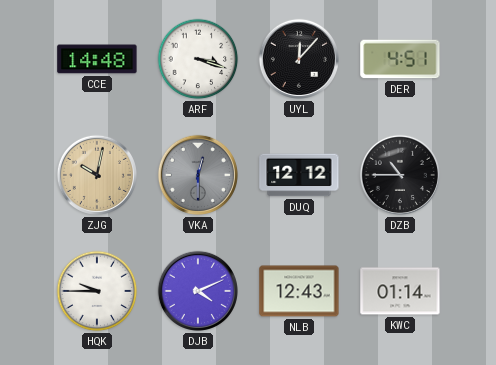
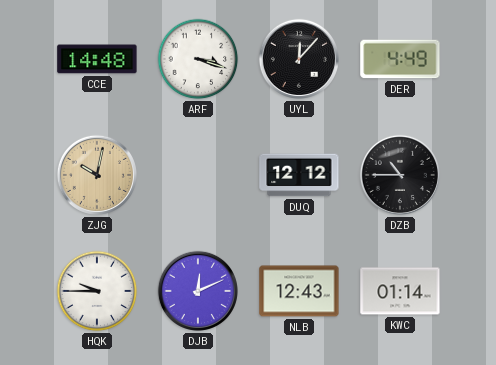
DER: 4:51 -> 4:49 (400, 59)
VKA: 12:30 -> none (198, 175)
DJB: 4:11 -> 12:11 (198, 291)
